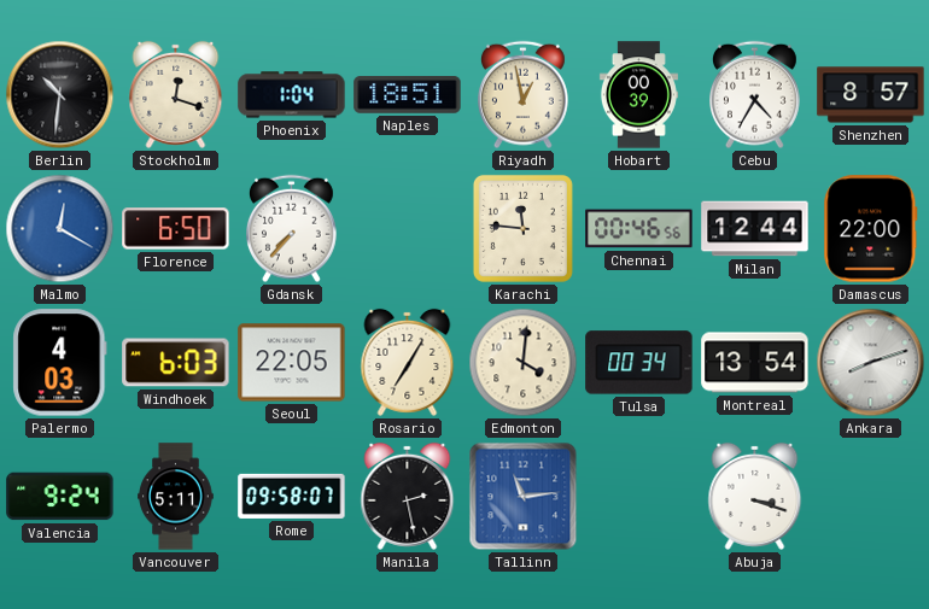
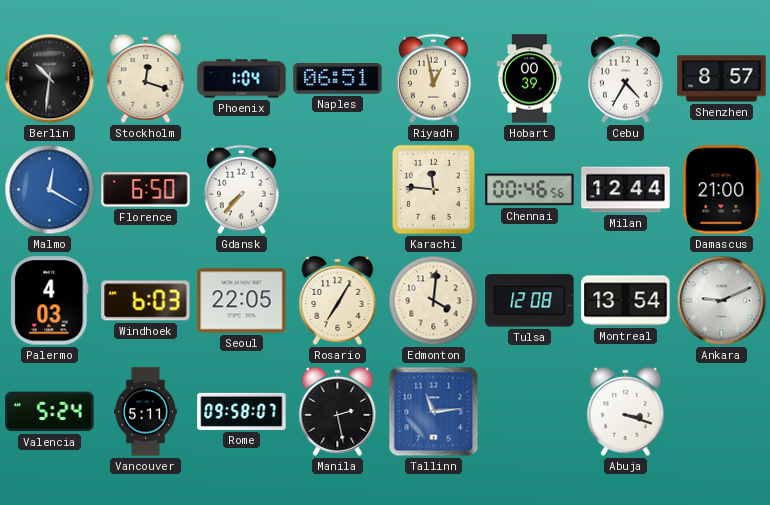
Naples: 18:51 -> 06:51 (338, 79)
Damascus: 22:00 -> 21:00 (722, 190)
Tulsa: 00:34 -> 12:08 (530, 301)
Ankara: 8:12 -> 9:11 (722, 301)
Valencia: 9:24 -> 5:24 (50, 412)
